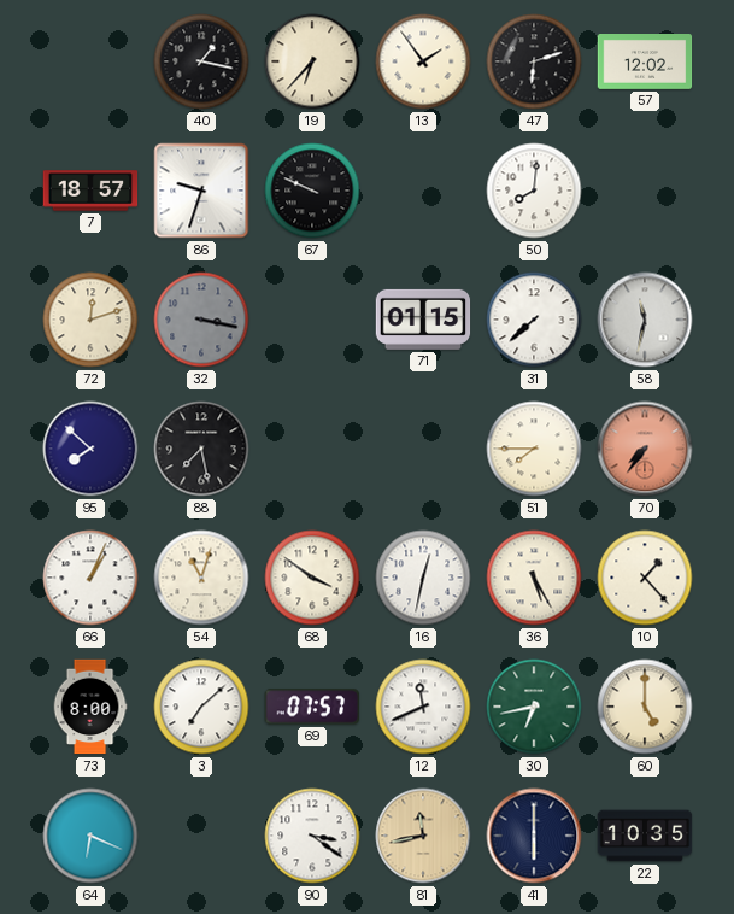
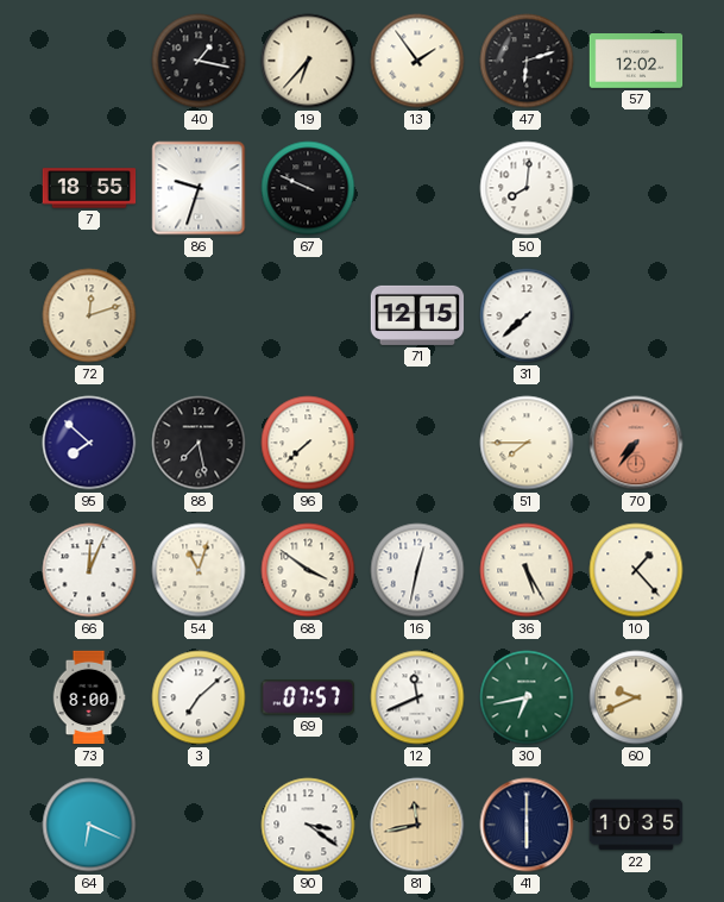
7: 18:57 -> 18:55 (89, 188)
32: 3:17 -> none (201, 320)
71: 01:15 -> 12:15 (417, 315)
58: 11:32 -> none (645, 320)
96: none -> 7:38 (308, 443)
66: 1:04 -> 12:04 (89, 570)
60: 5:00 -> 9:41 (636, 697)
